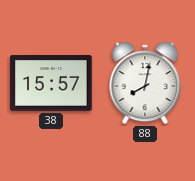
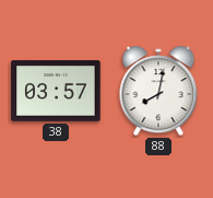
38: 15:57 -> 03:57 (56, 91)
